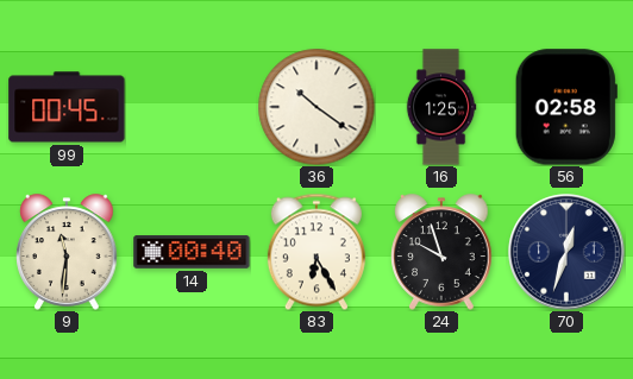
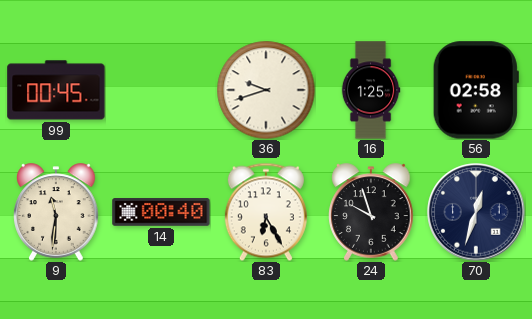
36: 10:21 -> 9:42 (266, 90)
